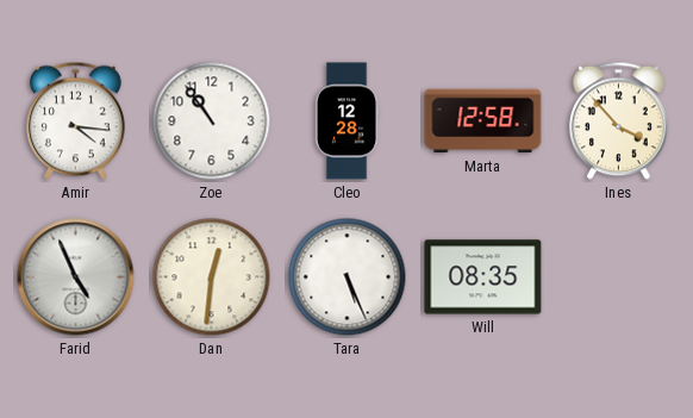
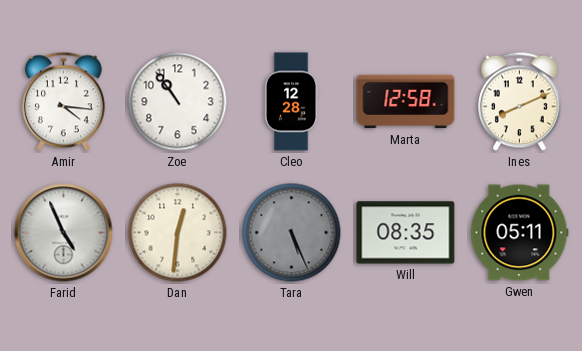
Ines: 3:53 -> 8:11 (520, 102)
Tara dial: white -> grey (292, 233)
Gwen: none -> 05:11 (520, 233)
